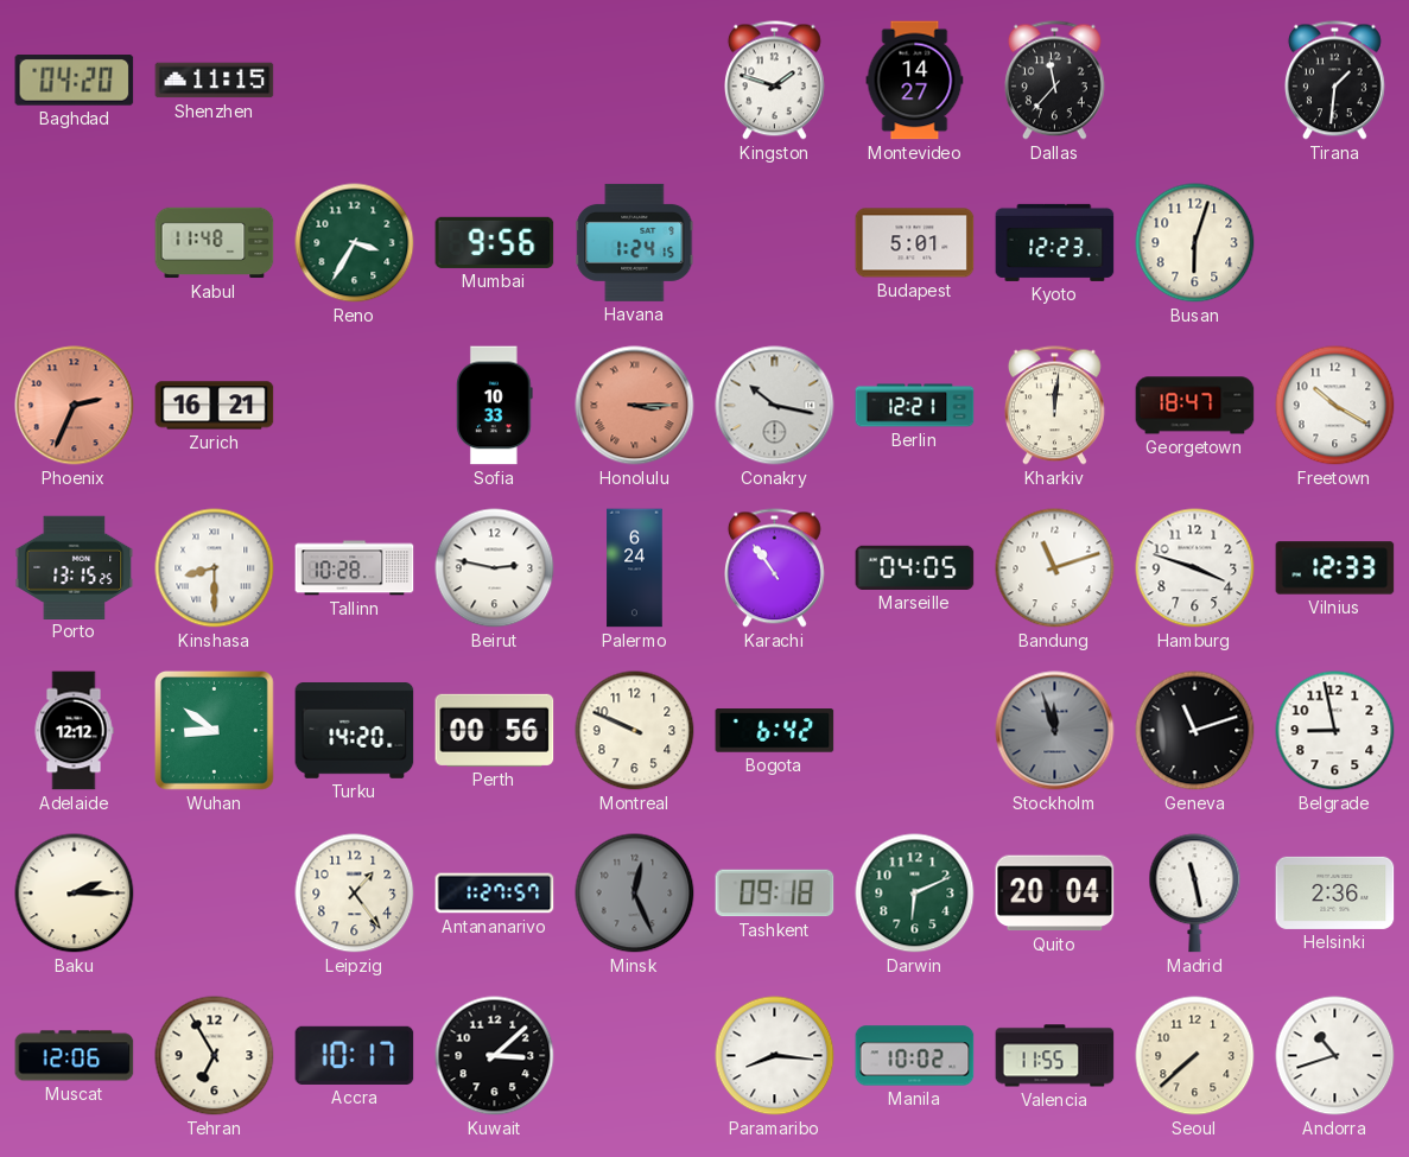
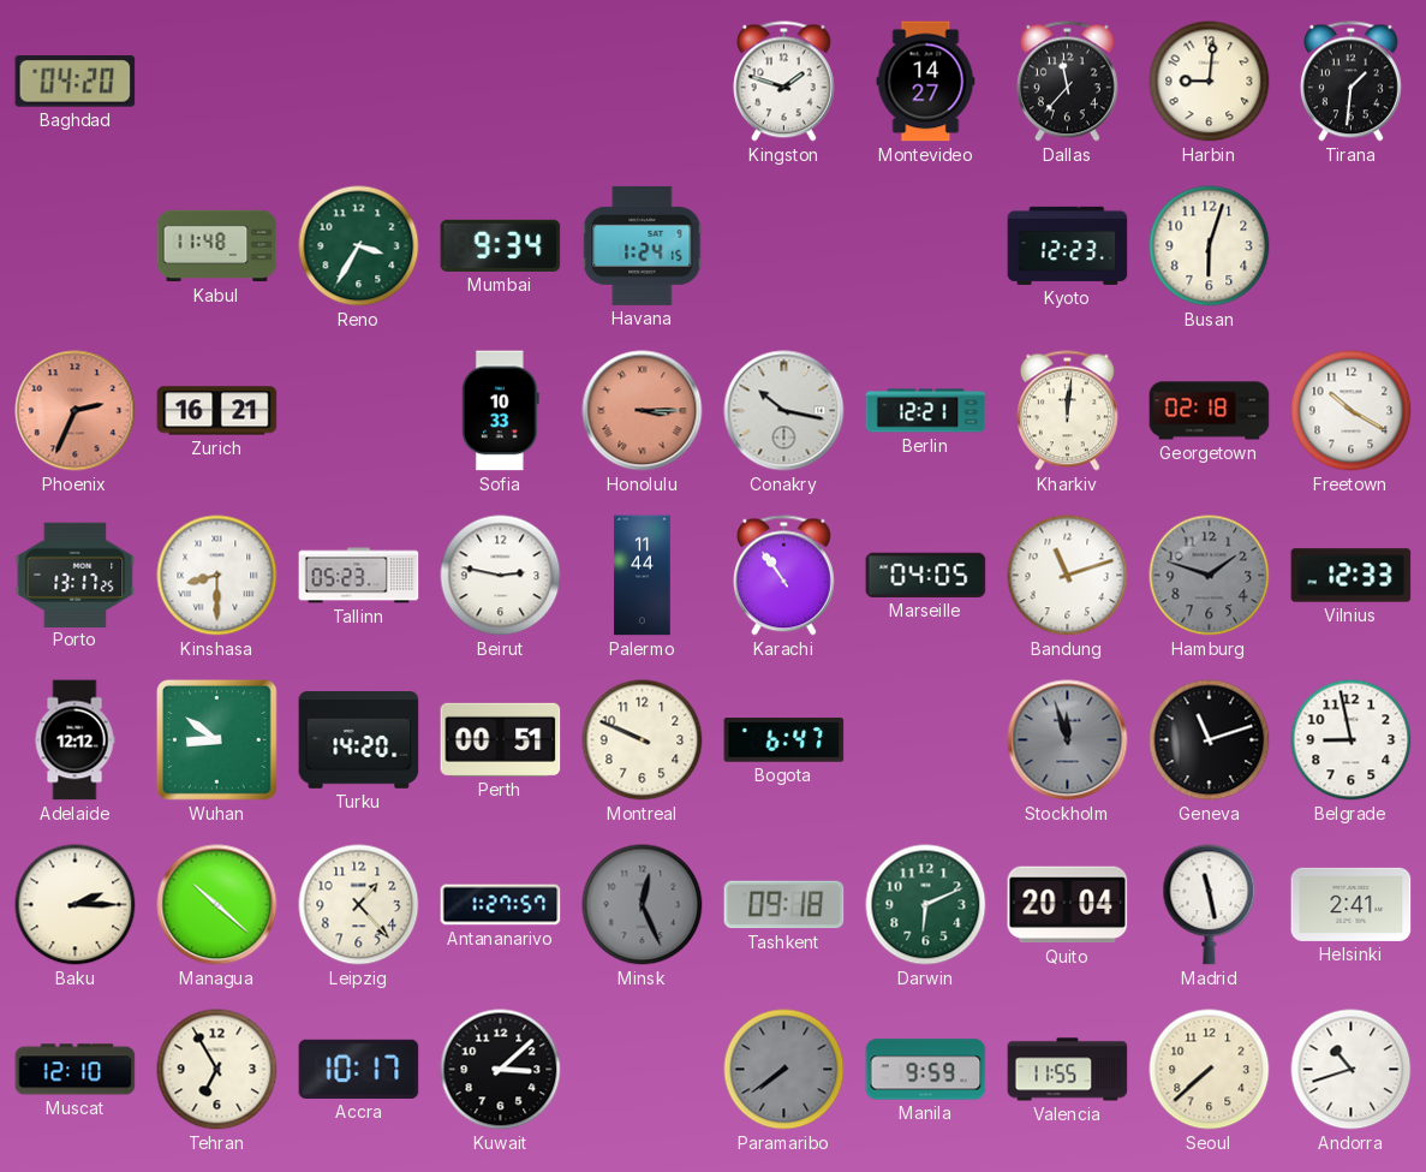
Shenzhen: 11:15 -> none (215, 81)
Harbin: none -> 9:01 (1210, 82)
Mumbai: 9:56 -> 9:34 (501, 245)
Budapest: 5:01 -> none (915, 243)
Georgetown: 18:47 -> 02:18 (1210, 411)
Porto: 13:15 -> 13:17 (76, 575)
Tallinn: 10:28 -> 05:23 (359, 576)
Palermo: 6:24 -> 11:44 (643, 576)
Hamburg: 3:48 -> 1:48 (1210, 576)
Hamburg dial: white -> grey (1210, 576)
Perth: 00:56 -> 00:51 (501, 739)
Bogota: 6:42 -> 6:47 (784, 740)
Managua: none -> 10:22 (217, 905)
Leipzig: 1:24 -> 1:23 (359, 905)
Helsinki: 2:36 -> 2:41 (1352, 904)
Muscat: 12:06 -> 12:10 (76, 1070)
Paramaribo: 8:16 -> 7:39 (784, 1070)
Paramaribo dial: white -> grey (784, 1070)
Manila: 10:02 -> 9:59 (926, 1070)
